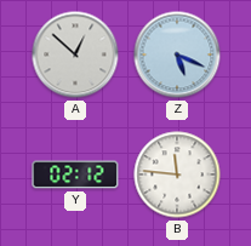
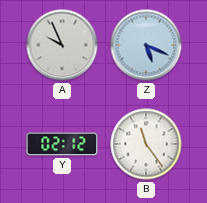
A: 12:52 -> 9:56 (62, 45)
B: 11:46 -> 11:24 (146, 144)
